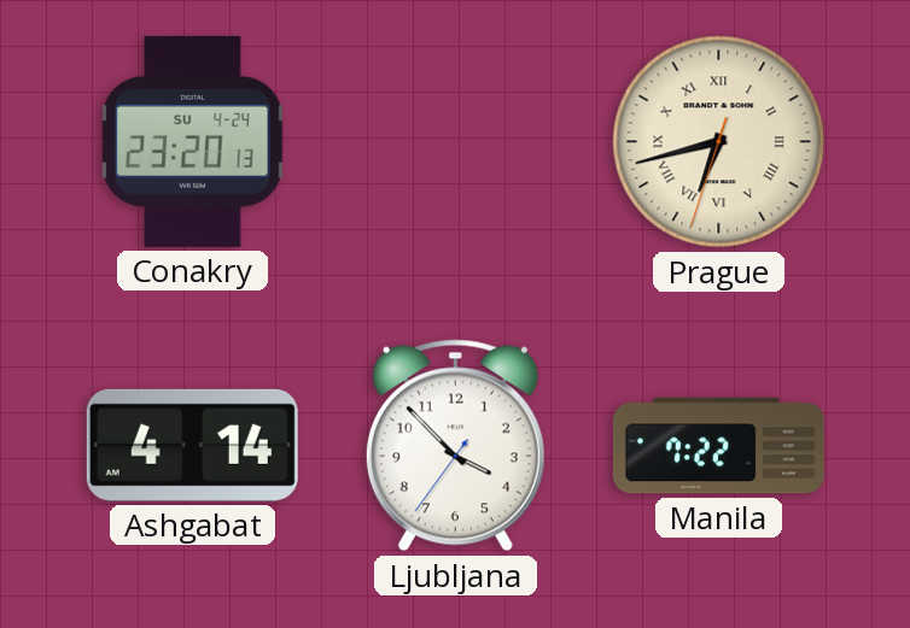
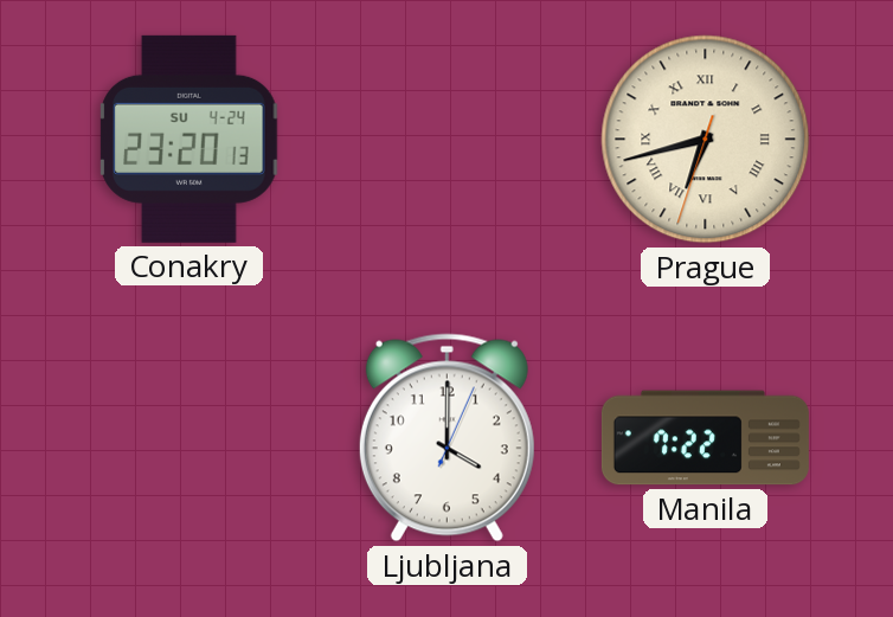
Ashgabat: 4:14 -> none (192, 445)
Ljubljana: 3:52 -> 4:00 (446, 438)
